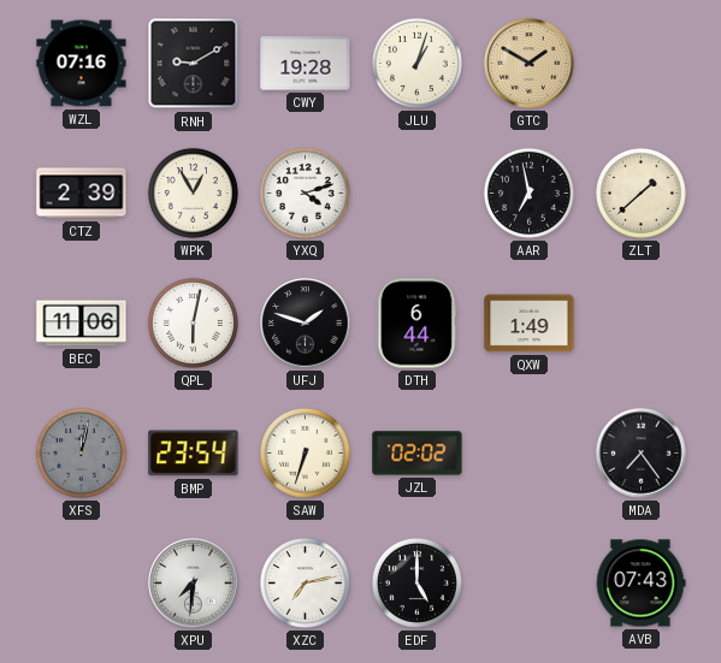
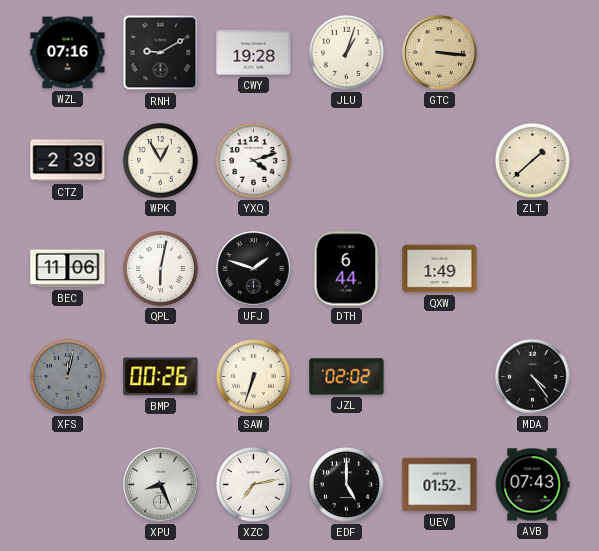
GTC: 1:50 -> 3:16 (440, 53)
AAR: 6:58 -> none (528, 193)
BMP: 23:54 -> 00:26 (161, 377)
MDA: 7:24 -> 4:24 (533, 377)
XPU: 7:31 -> 8:26 (161, 485)
UEV: none -> 01:52 (440, 485)
